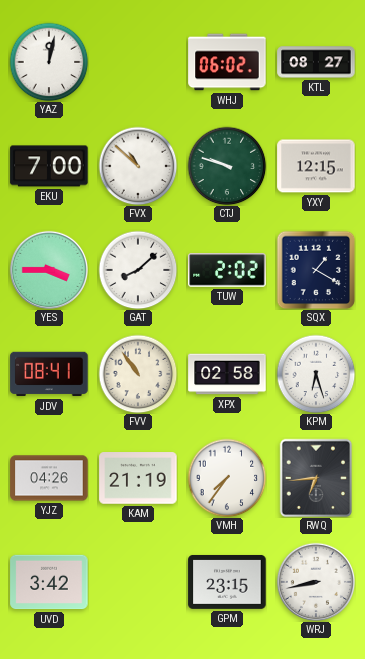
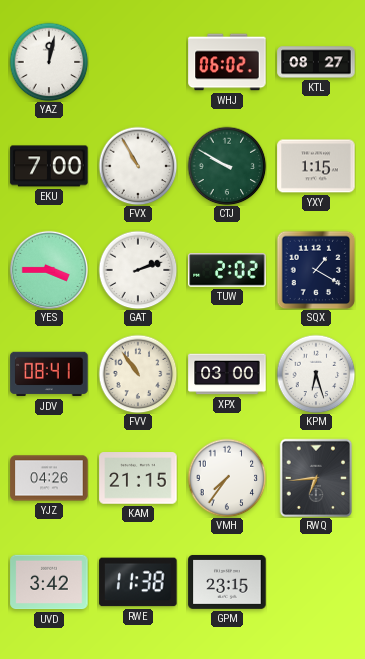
FVX: 10:52 -> 10:55 (138, 166)
CTJ: 9:48 -> 9:50 (227, 166)
YXY: 12:15 -> 1:15 (316, 166)
GAT: 8:08 -> 2:12 (138, 270)
XPX: 02:58 -> 03:00 (227, 374)
KAM: 21:19 -> 21:15 (138, 478)
RWE: none -> 11:38 (138, 582)
WRJ: 8:43 -> none (315, 581)
